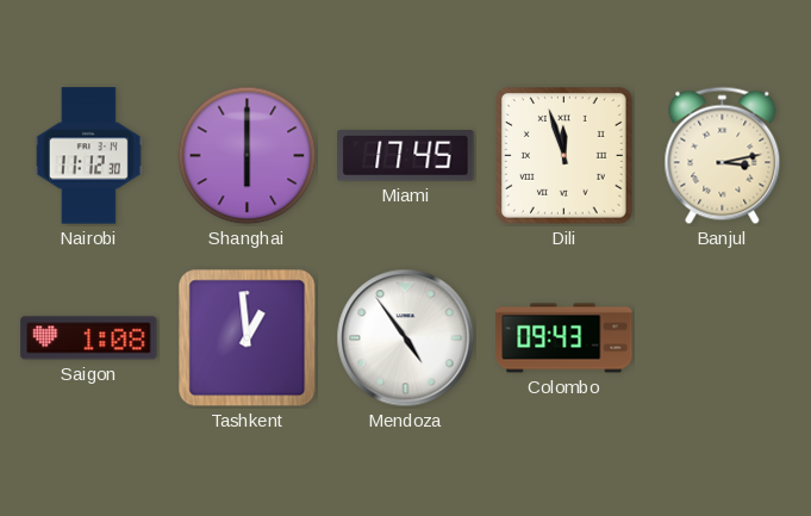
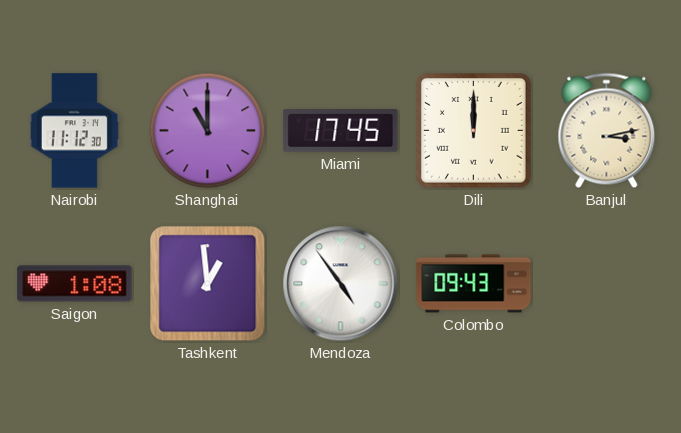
Shanghai: 6:00 -> 11:00 (208, 131)
Dili: 11:57 -> 12:00 (474, 131)
